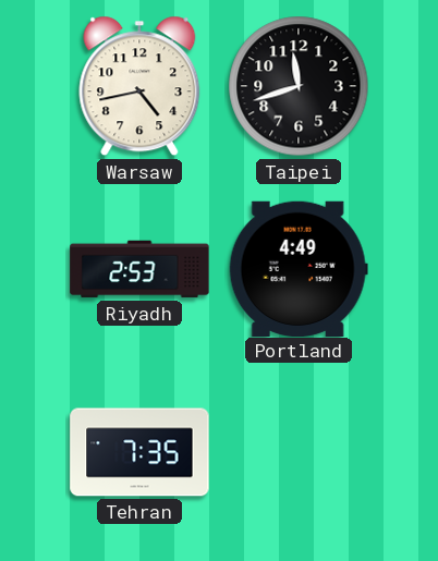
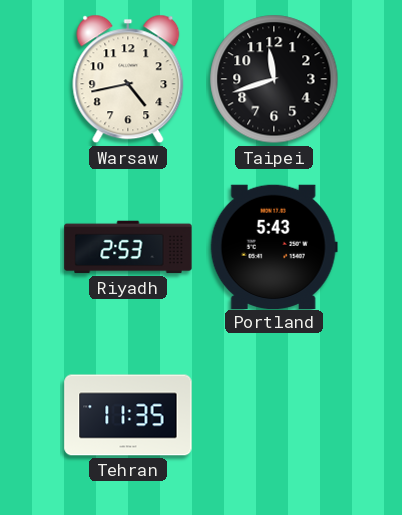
Portland: 4:49 -> 5:43 (274, 246)
Tehran: 7:35 -> 11:35 (128, 415)
